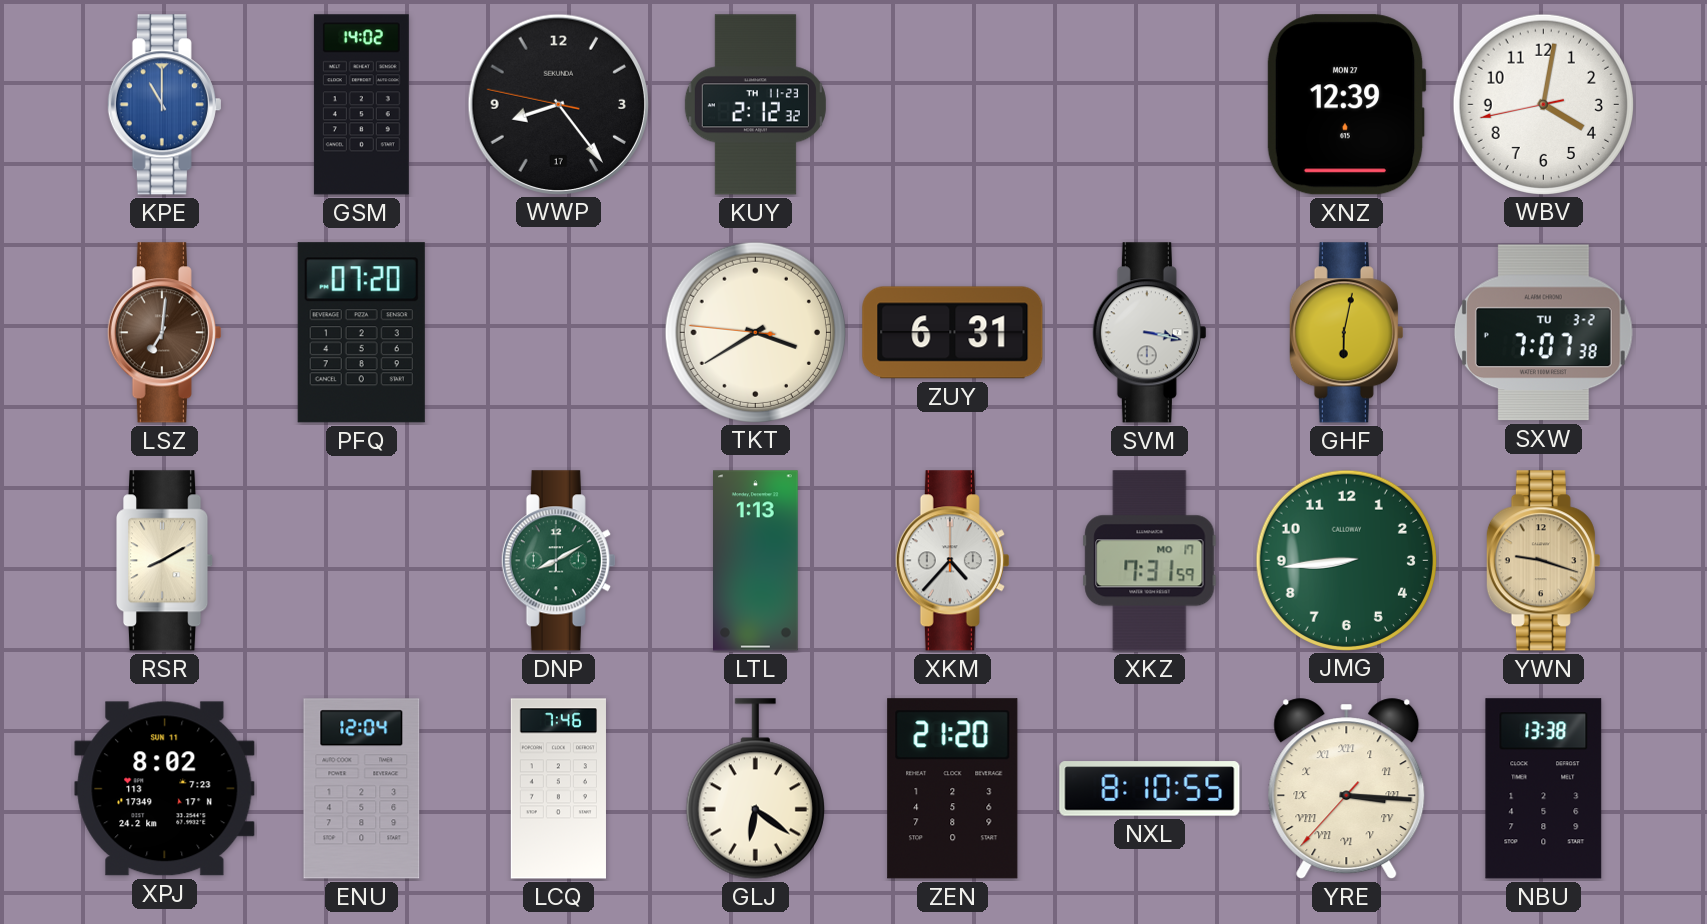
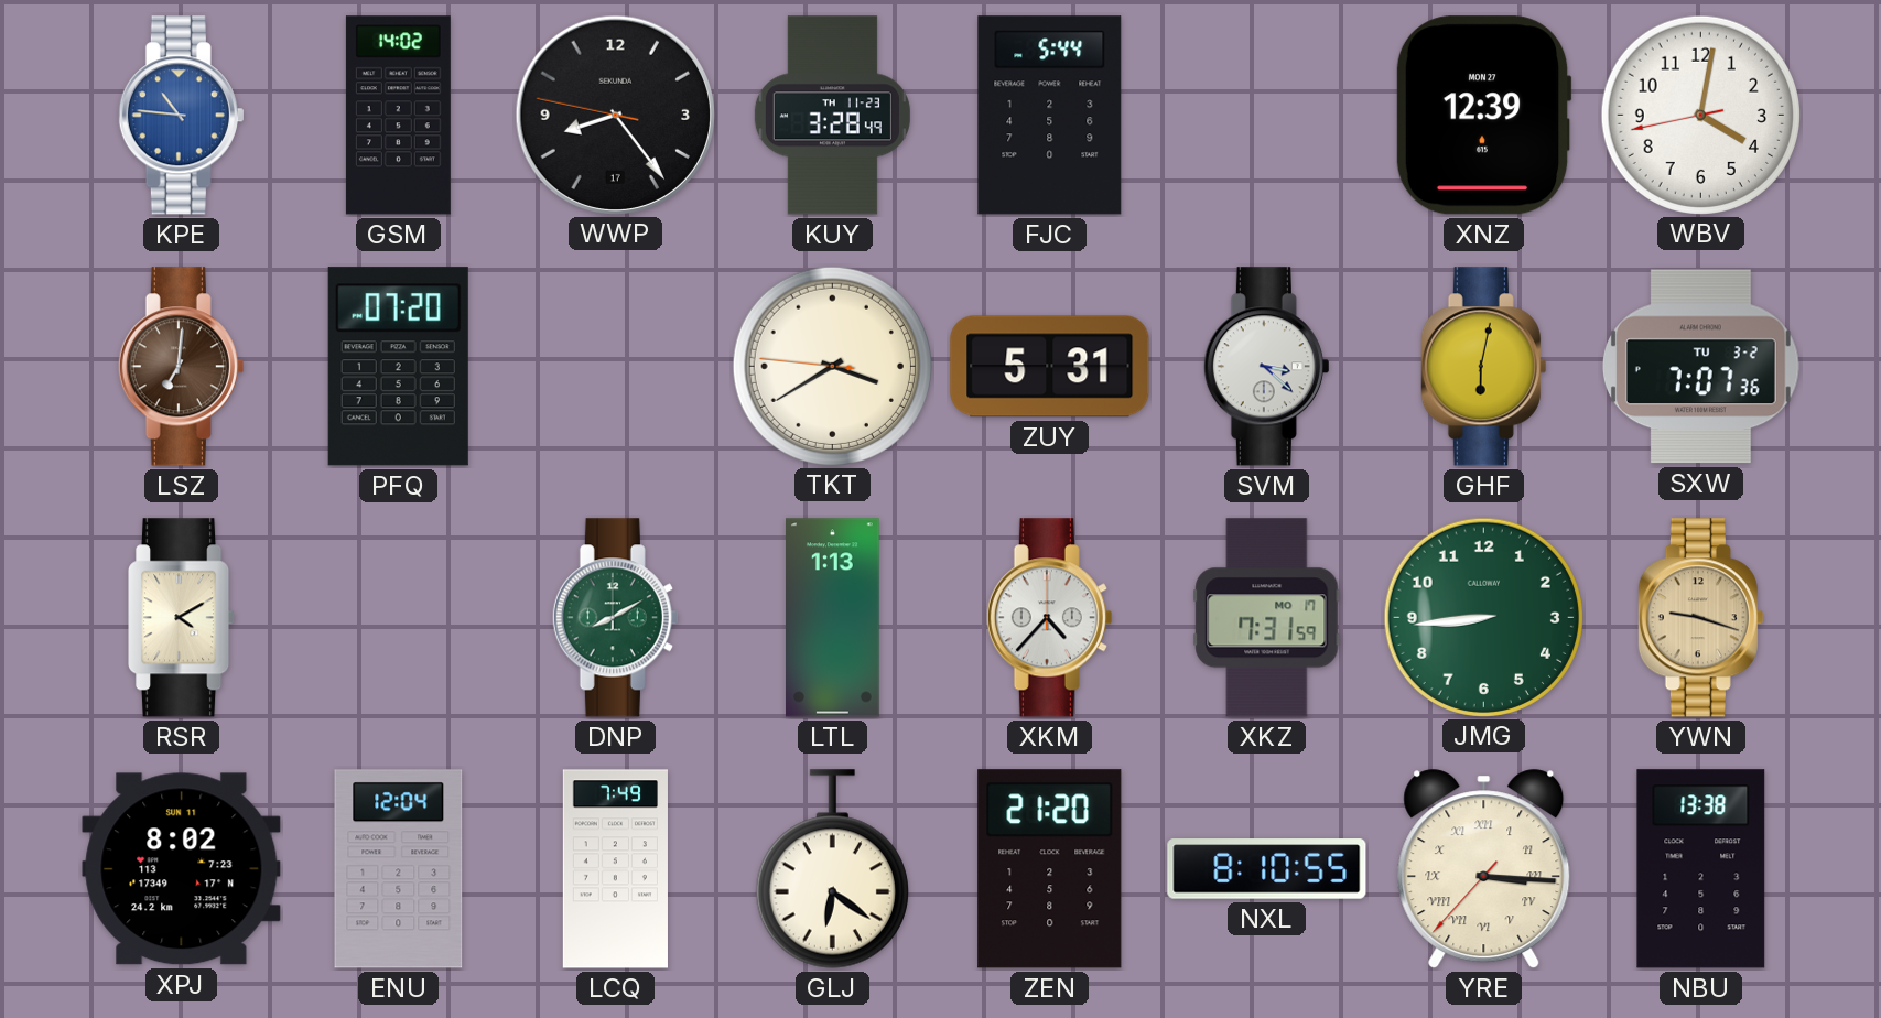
KPE: 11:00 -> 10:46 (181, 116)
KUY: 2:12 -> 3:28 (832, 116)
FJC: none -> 5:44 (1050, 116)
ZUY: 6:31 -> 5:31 (1050, 367)
SVM: 3:17 -> 3:22 (1266, 367)
SXW: 7:07:38 -> 7:07:36 (1700, 367)
RSR: 8:10 -> 4:10 (183, 618)
LCQ: 7:46 -> 7:49 (615, 869)
